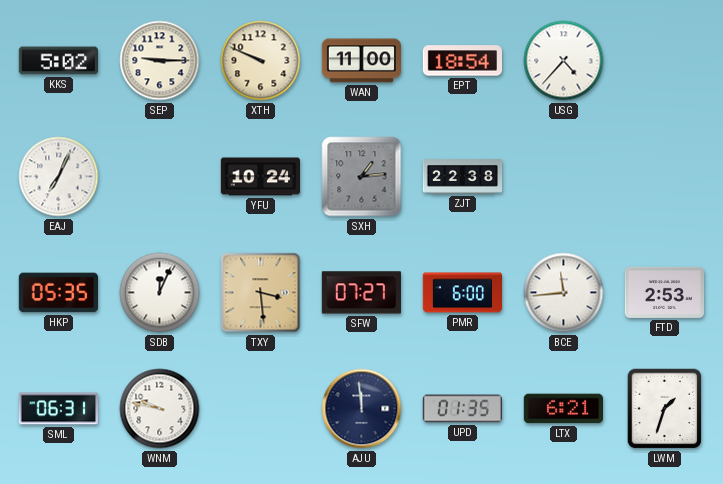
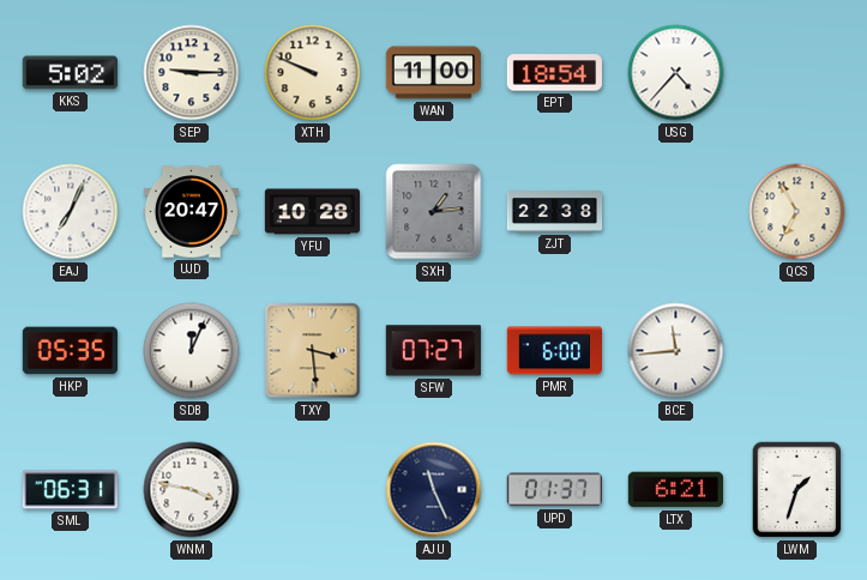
UJD: none -> 20:47 (191, 212)
YFU: 10:24 -> 10:28 (313, 212)
QCS: none -> 6:55 (797, 212)
FTD: 2:53 -> none (664, 292)
WNM: 9:47 -> 3:47 (192, 490)
AJU: 11:59 -> 11:26 (434, 490)
UPD: 01:35 -> 01:37 (554, 490)
